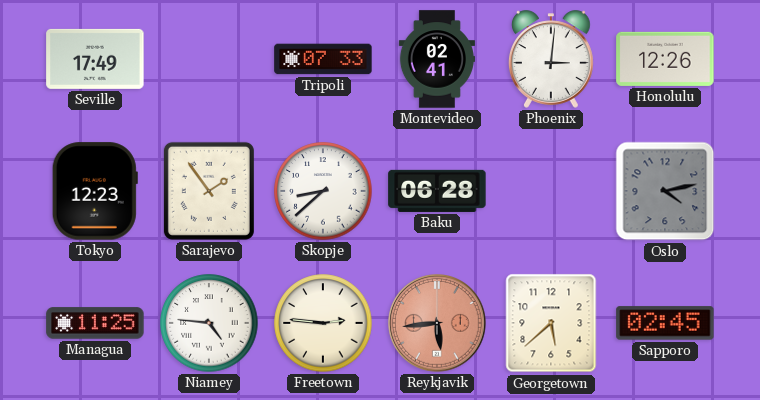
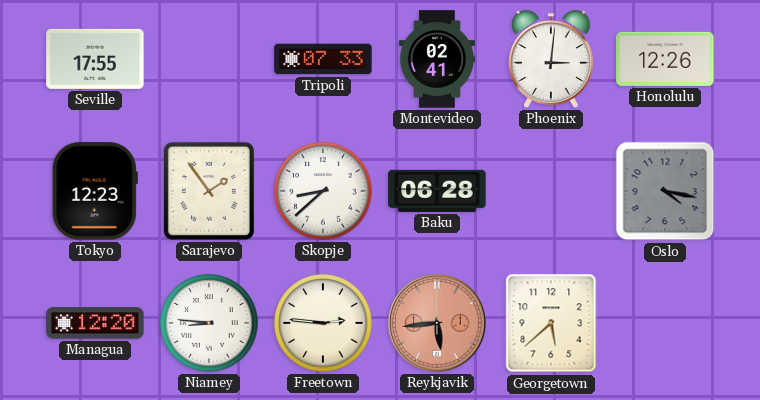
Seville: 17:49 -> 17:55 (95, 59)
Oslo: 4:13 -> 4:17 (665, 191)
Managua: 11:25 -> 12:20 (95, 323)
Niamey: 4:46 -> 8:46 (209, 323)
Sapporo: 02:45 -> none (665, 323)
